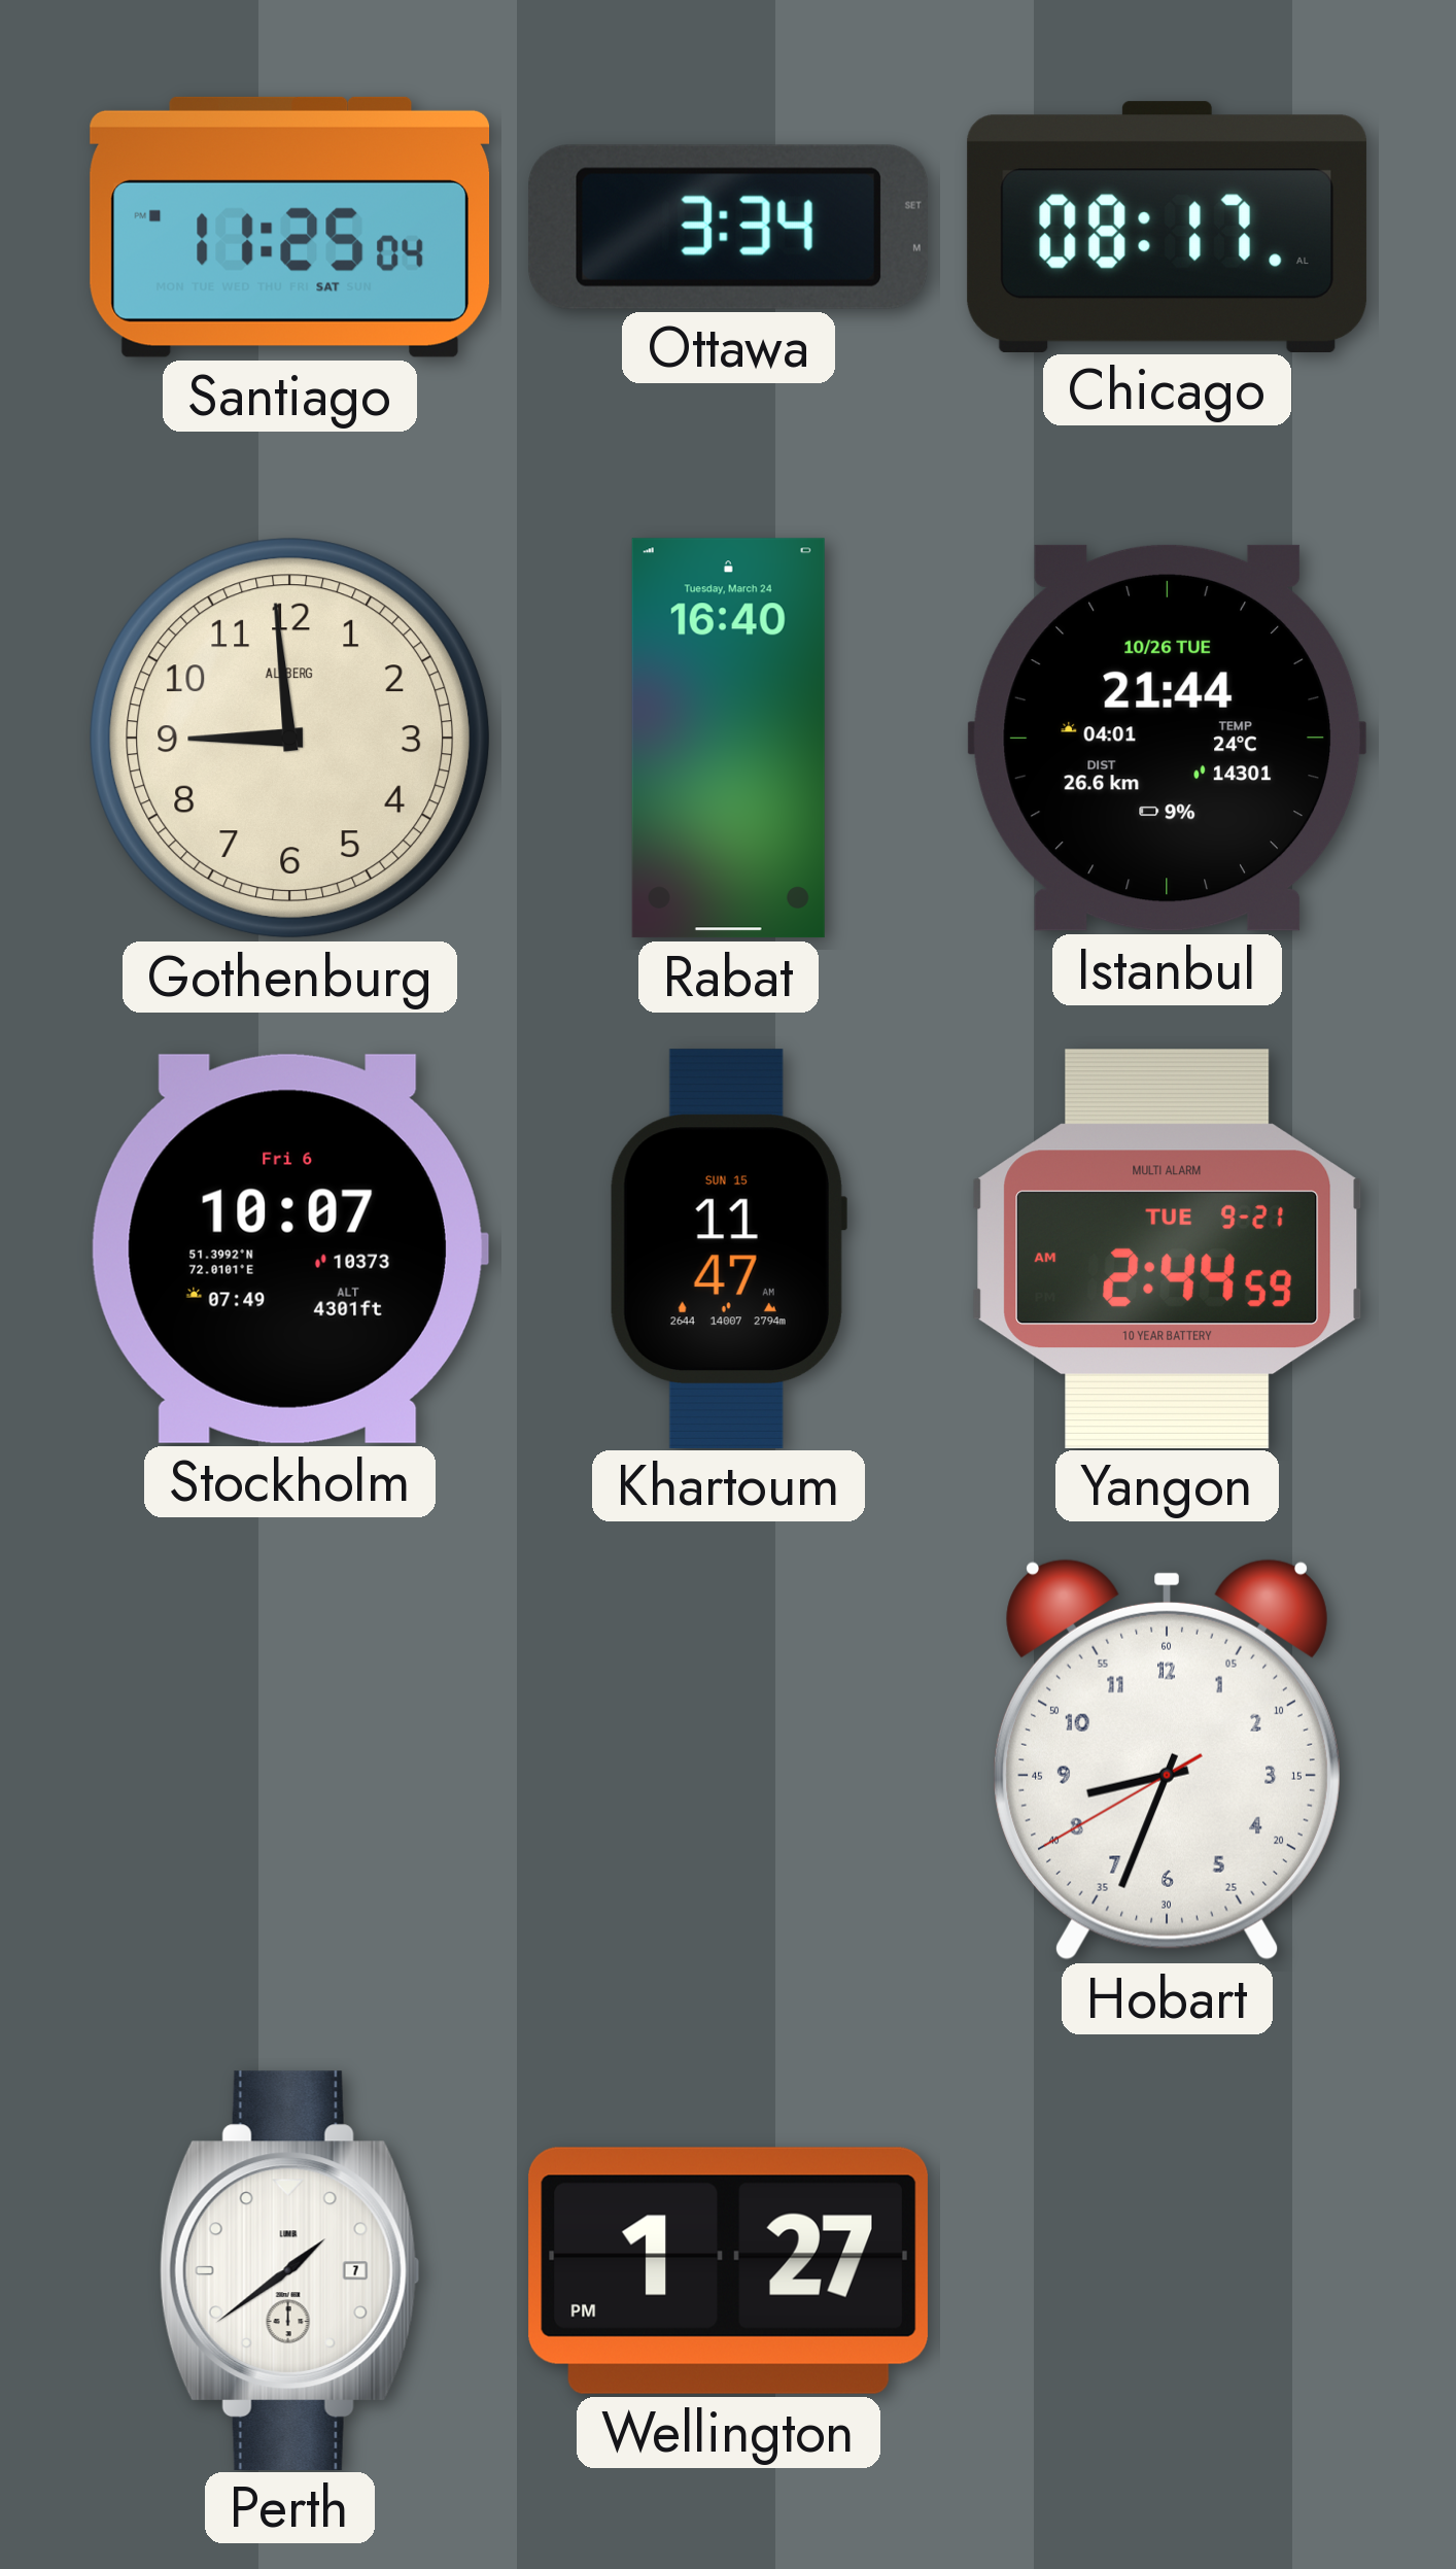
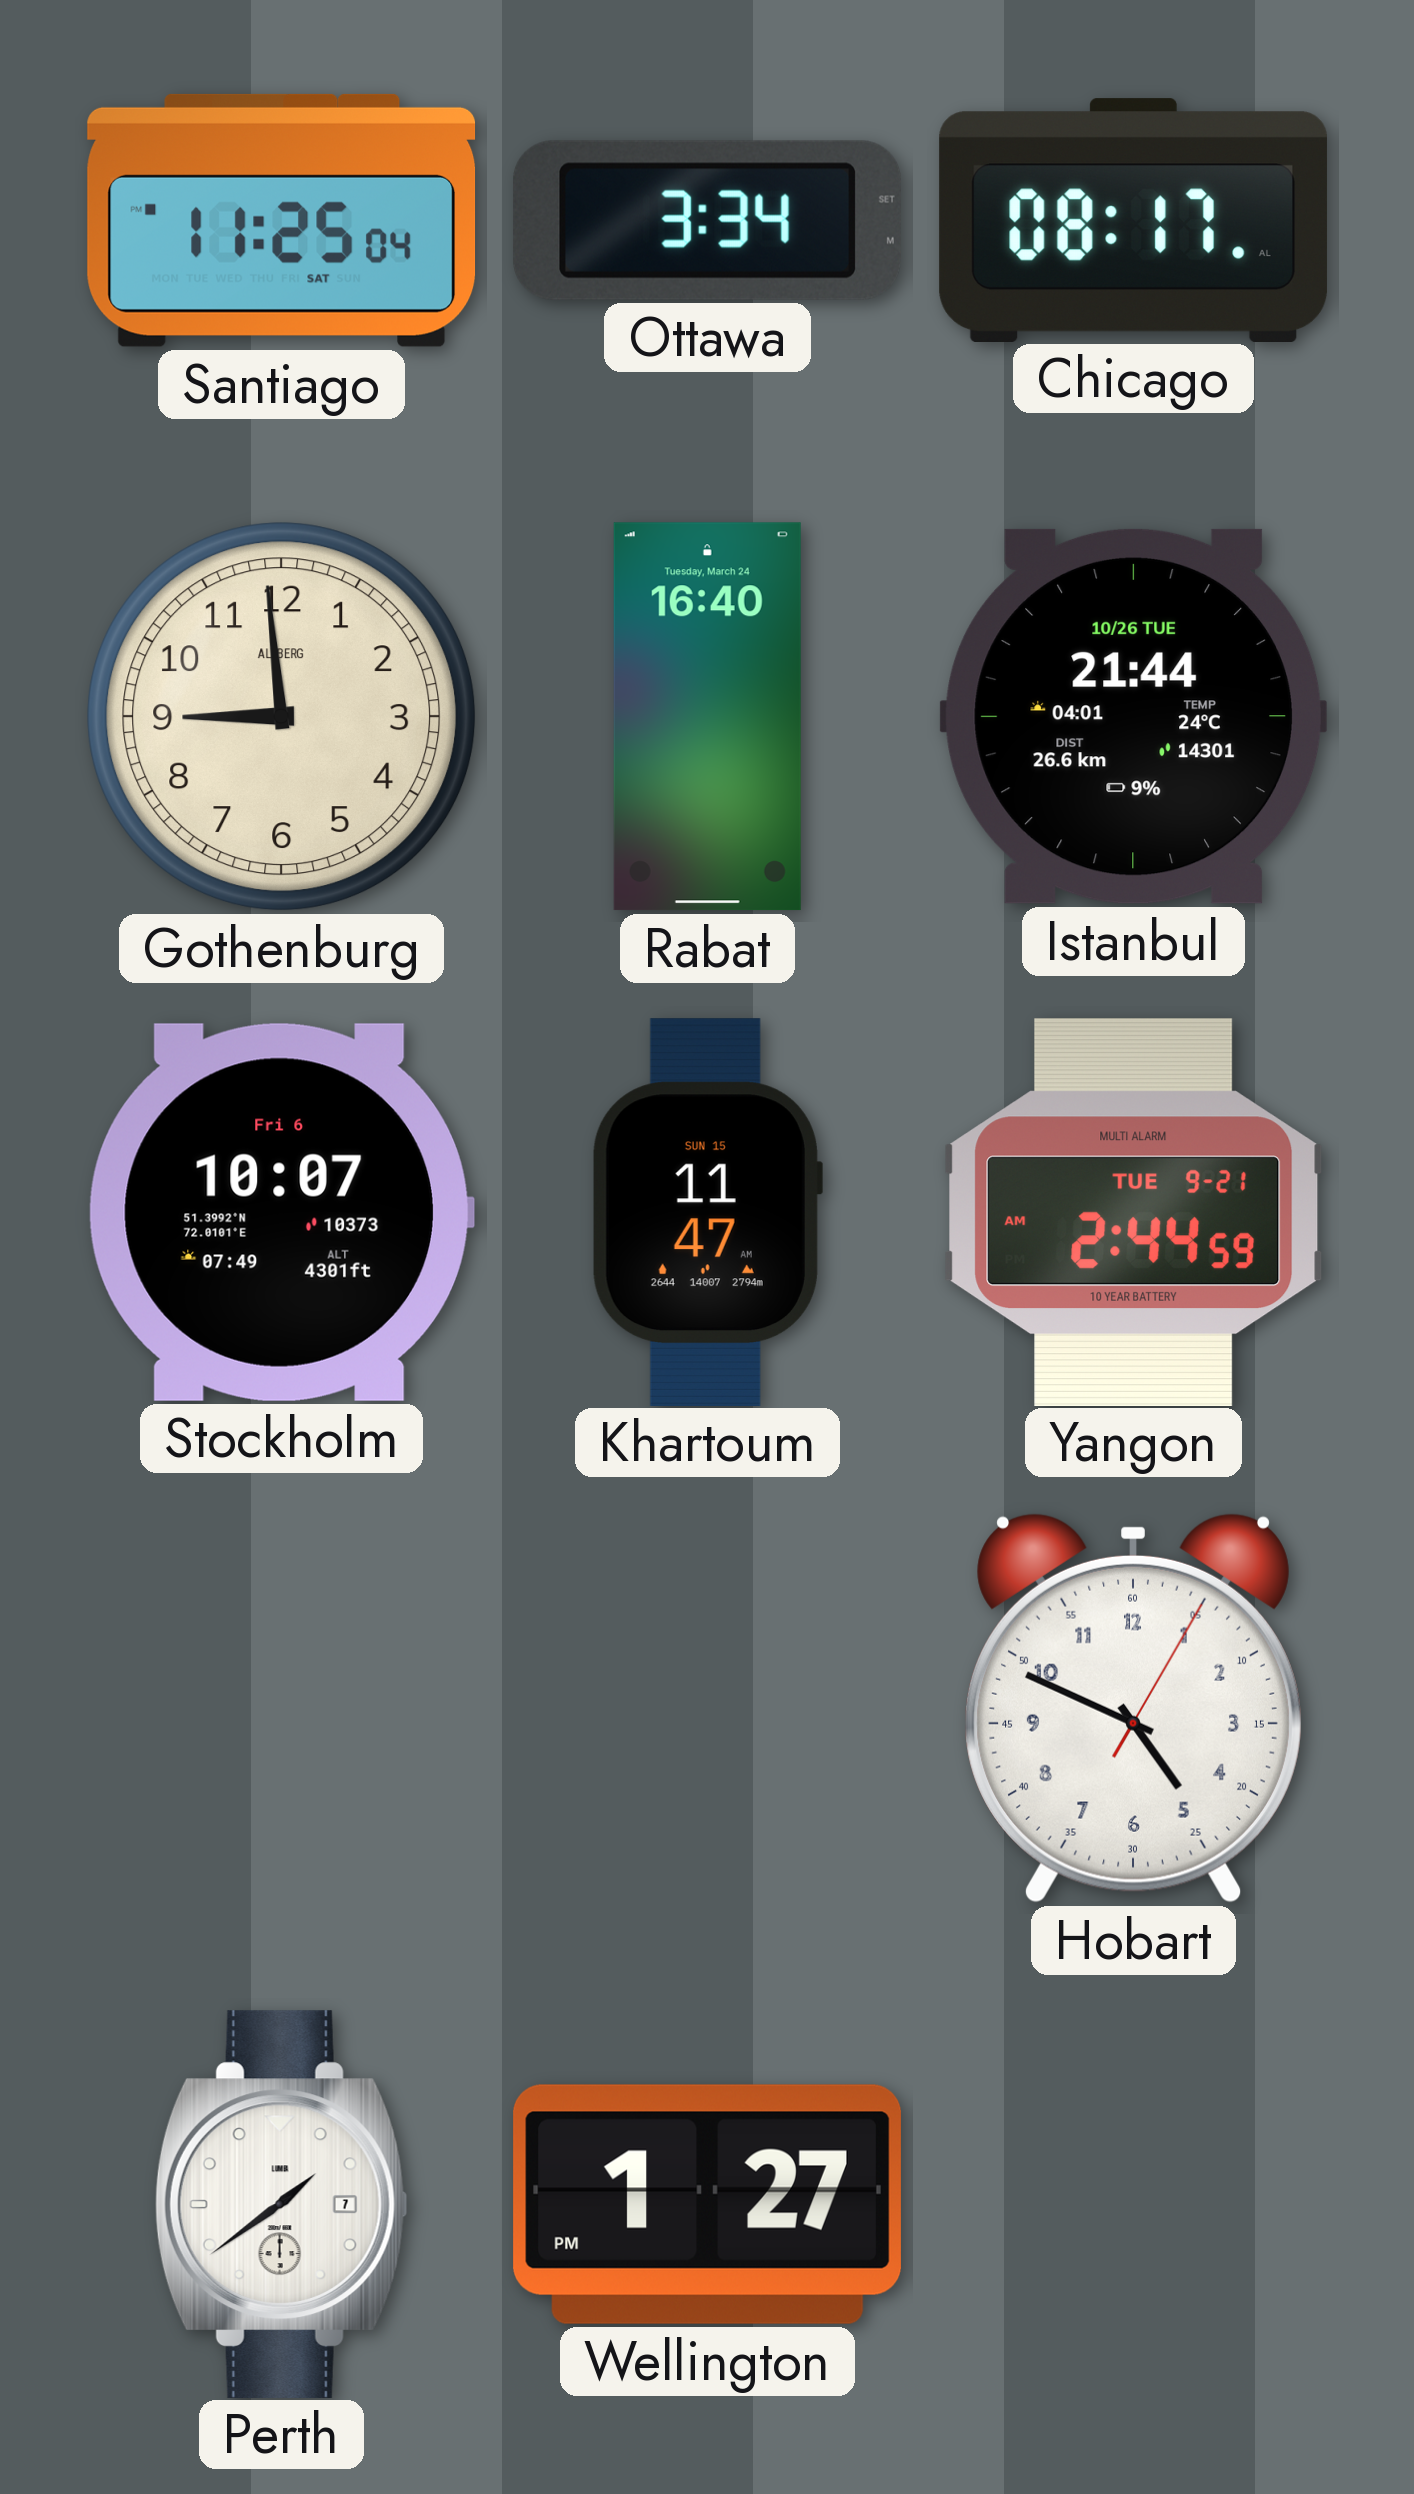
Hobart: 8:33 -> 4:49 (1133, 1708)
